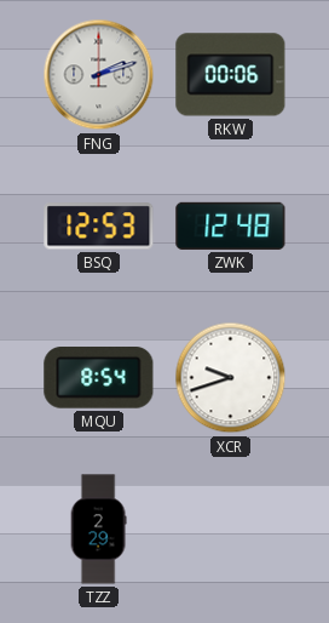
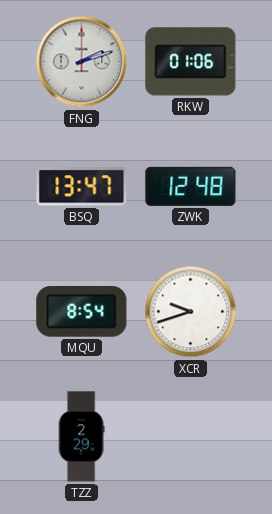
RKW: 00:06 -> 01:06 (191, 62)
BSQ: 12:53 -> 13:47 (82, 187)
